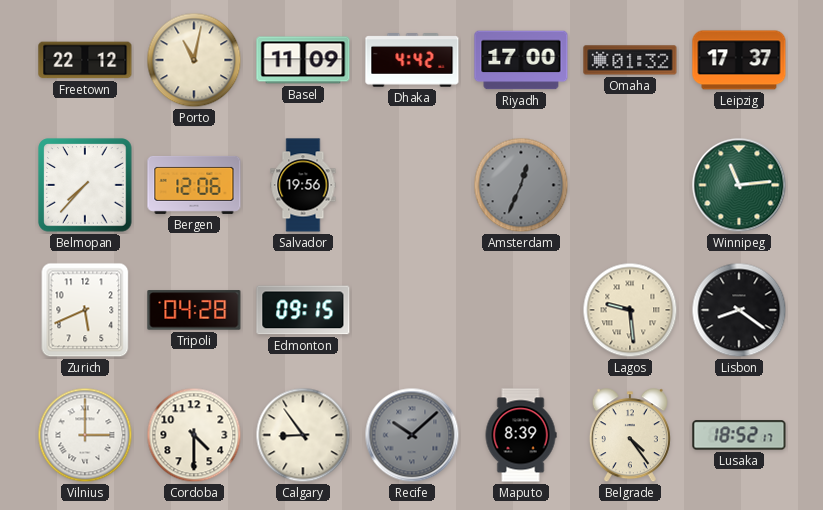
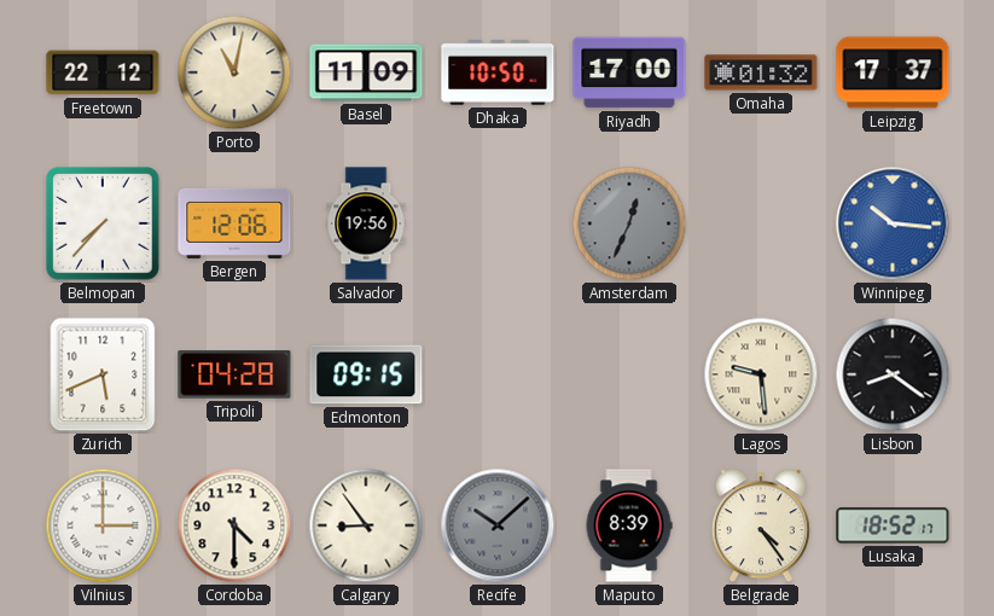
Dhaka: 4:42 -> 10:50 (498, 72)
Winnipeg: 11:14 -> 10:16 (893, 223)
Winnipeg dial: green -> blue (893, 223)
